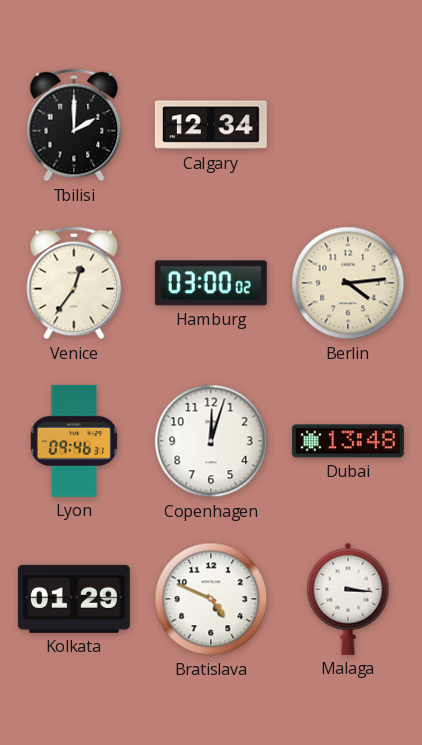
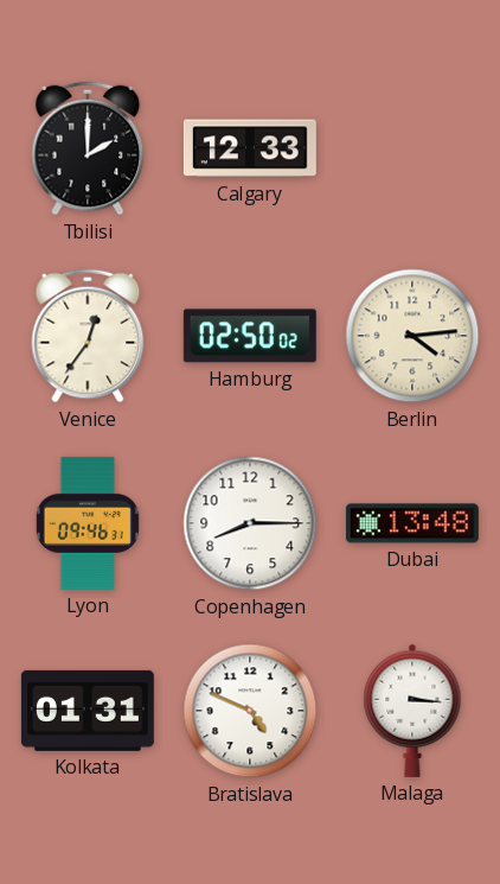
Calgary: 12:34 -> 12:33 (250, 148)
Hamburg: 03:00 -> 02:50 (250, 336)
Copenhagen: 12:03 -> 8:15 (250, 523)
Kolkata: 01:29 -> 01:31 (88, 711)
